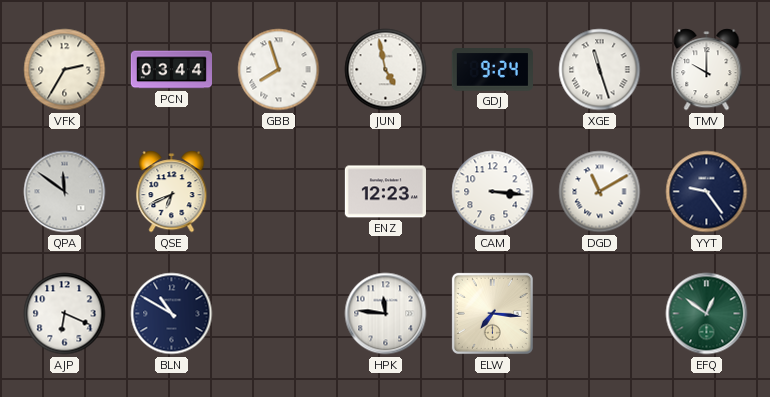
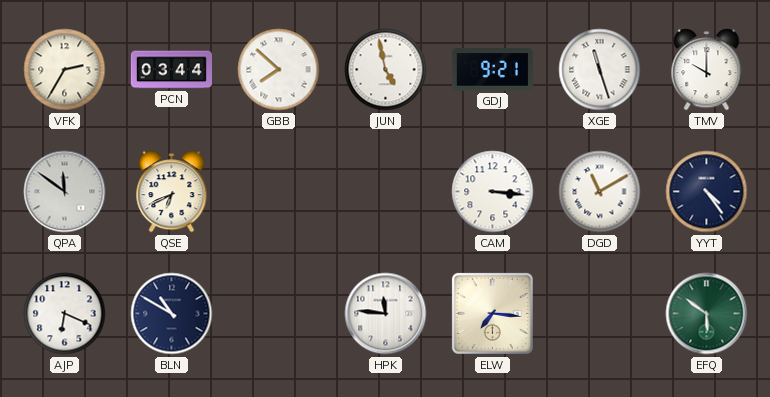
GBB: 7:57 -> 7:52 (279, 70)
GDJ: 9:24 -> 9:21 (492, 70)
ENZ: 12:23 -> none (385, 192)
YYT: 9:24 -> 4:24 (707, 192)
EFQ: 12:51 -> 5:51 (707, 314)
